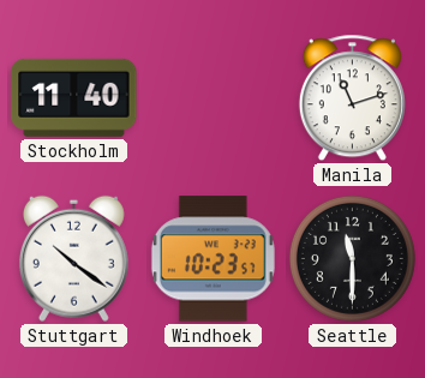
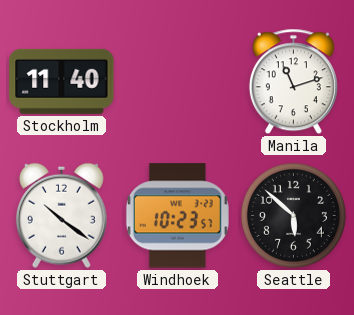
Seattle: 11:30 -> 5:52 (293, 215)
